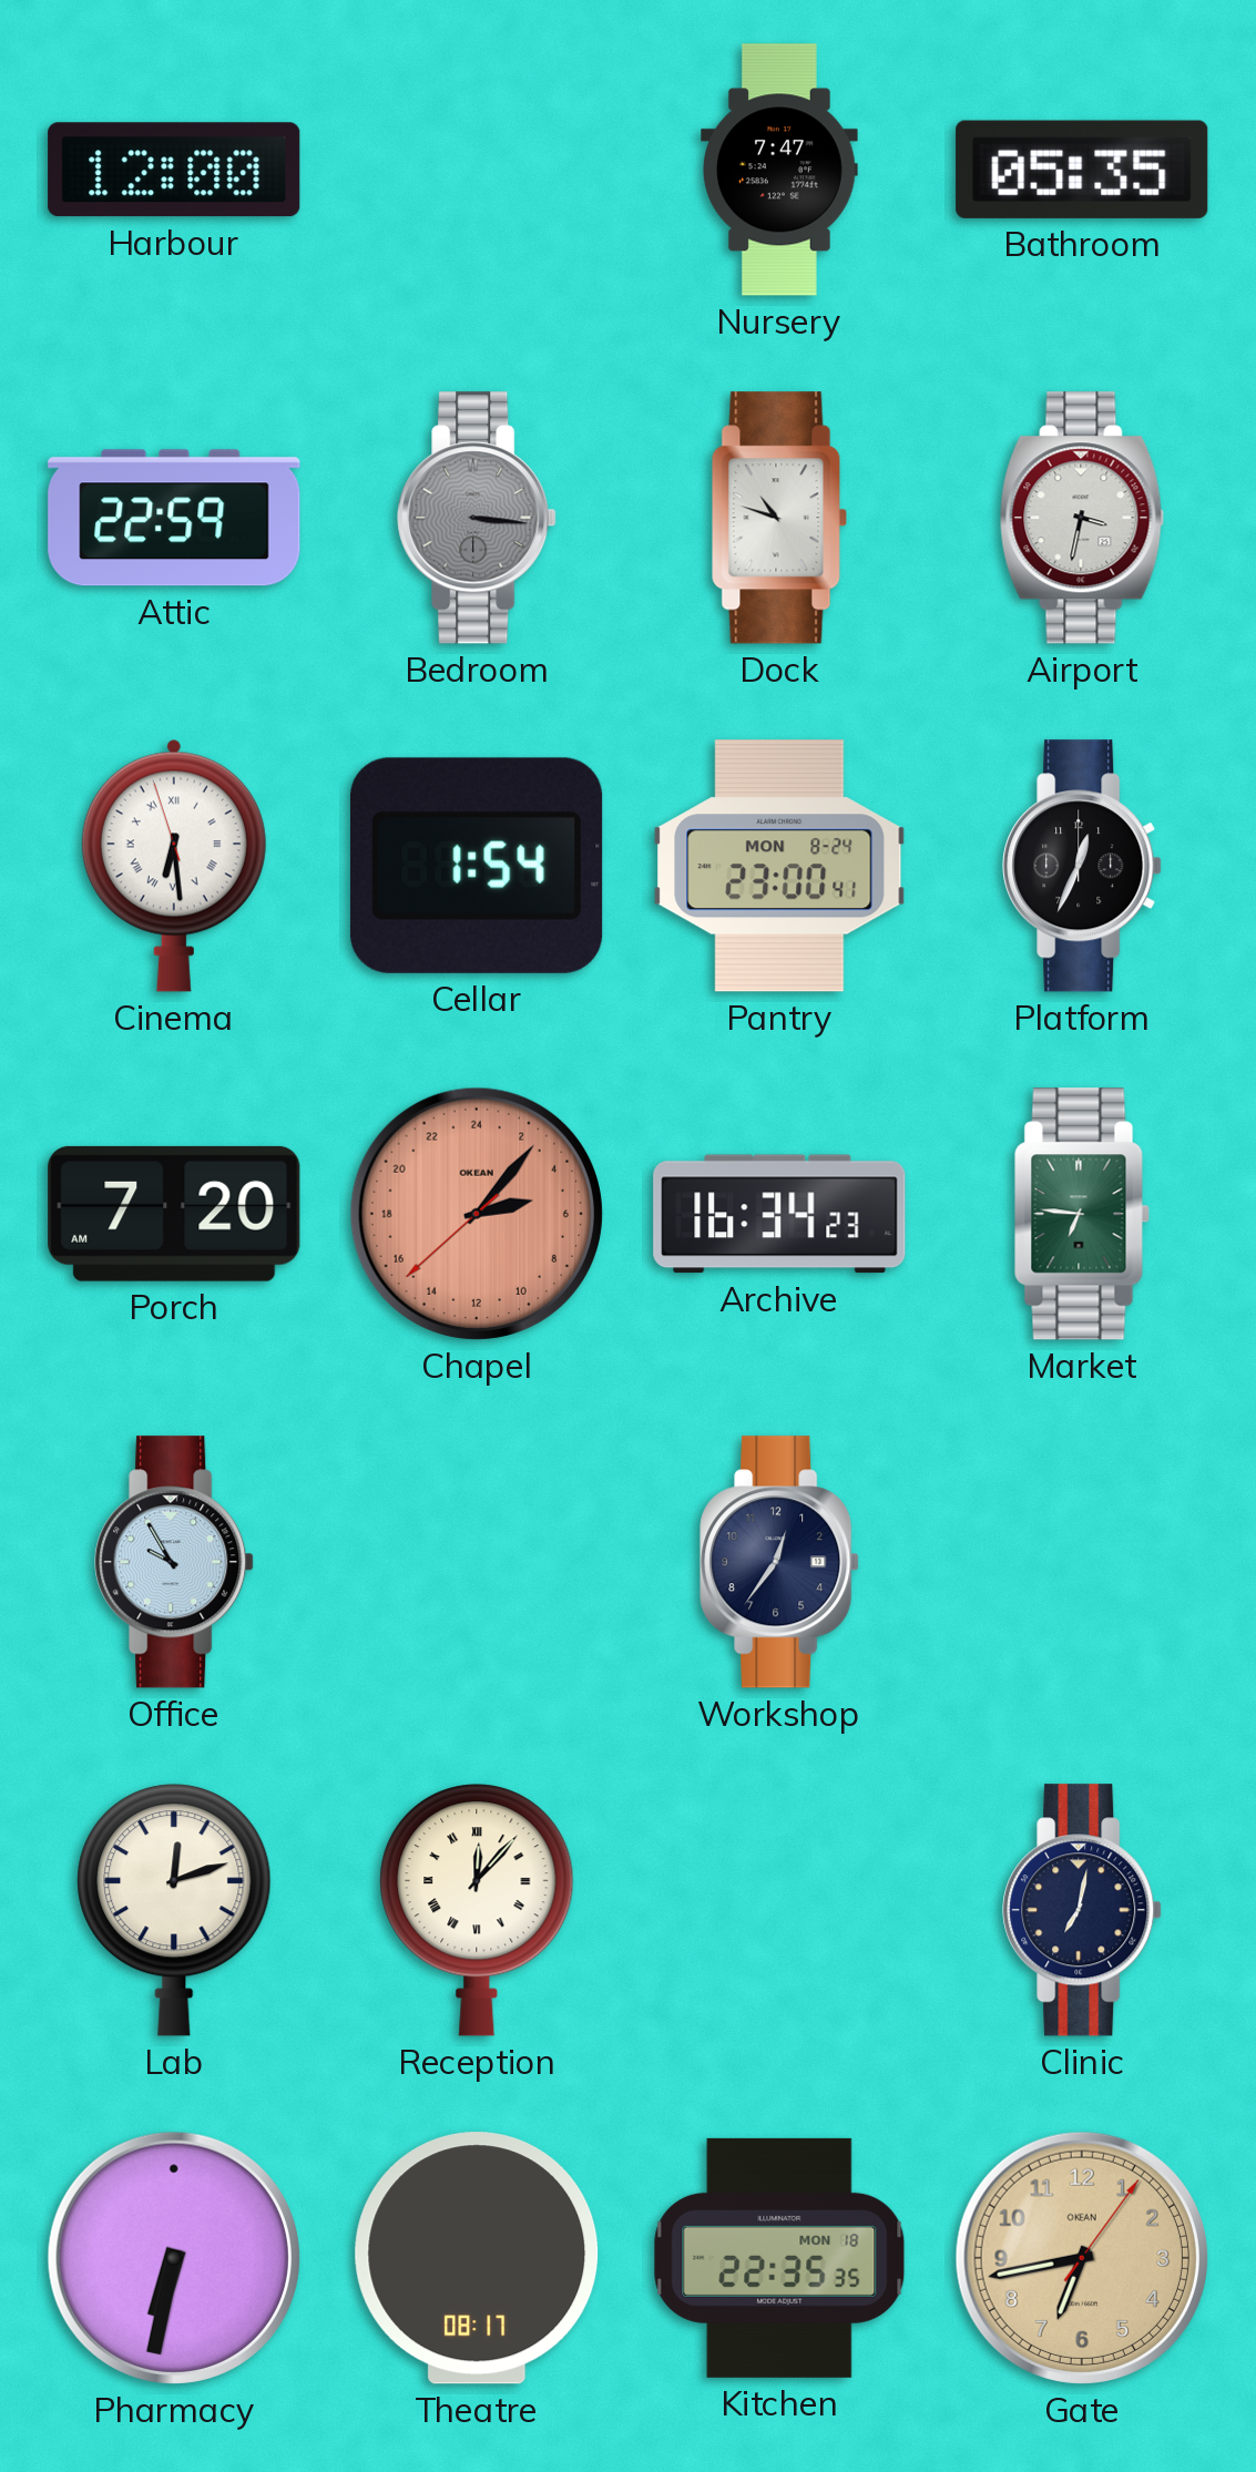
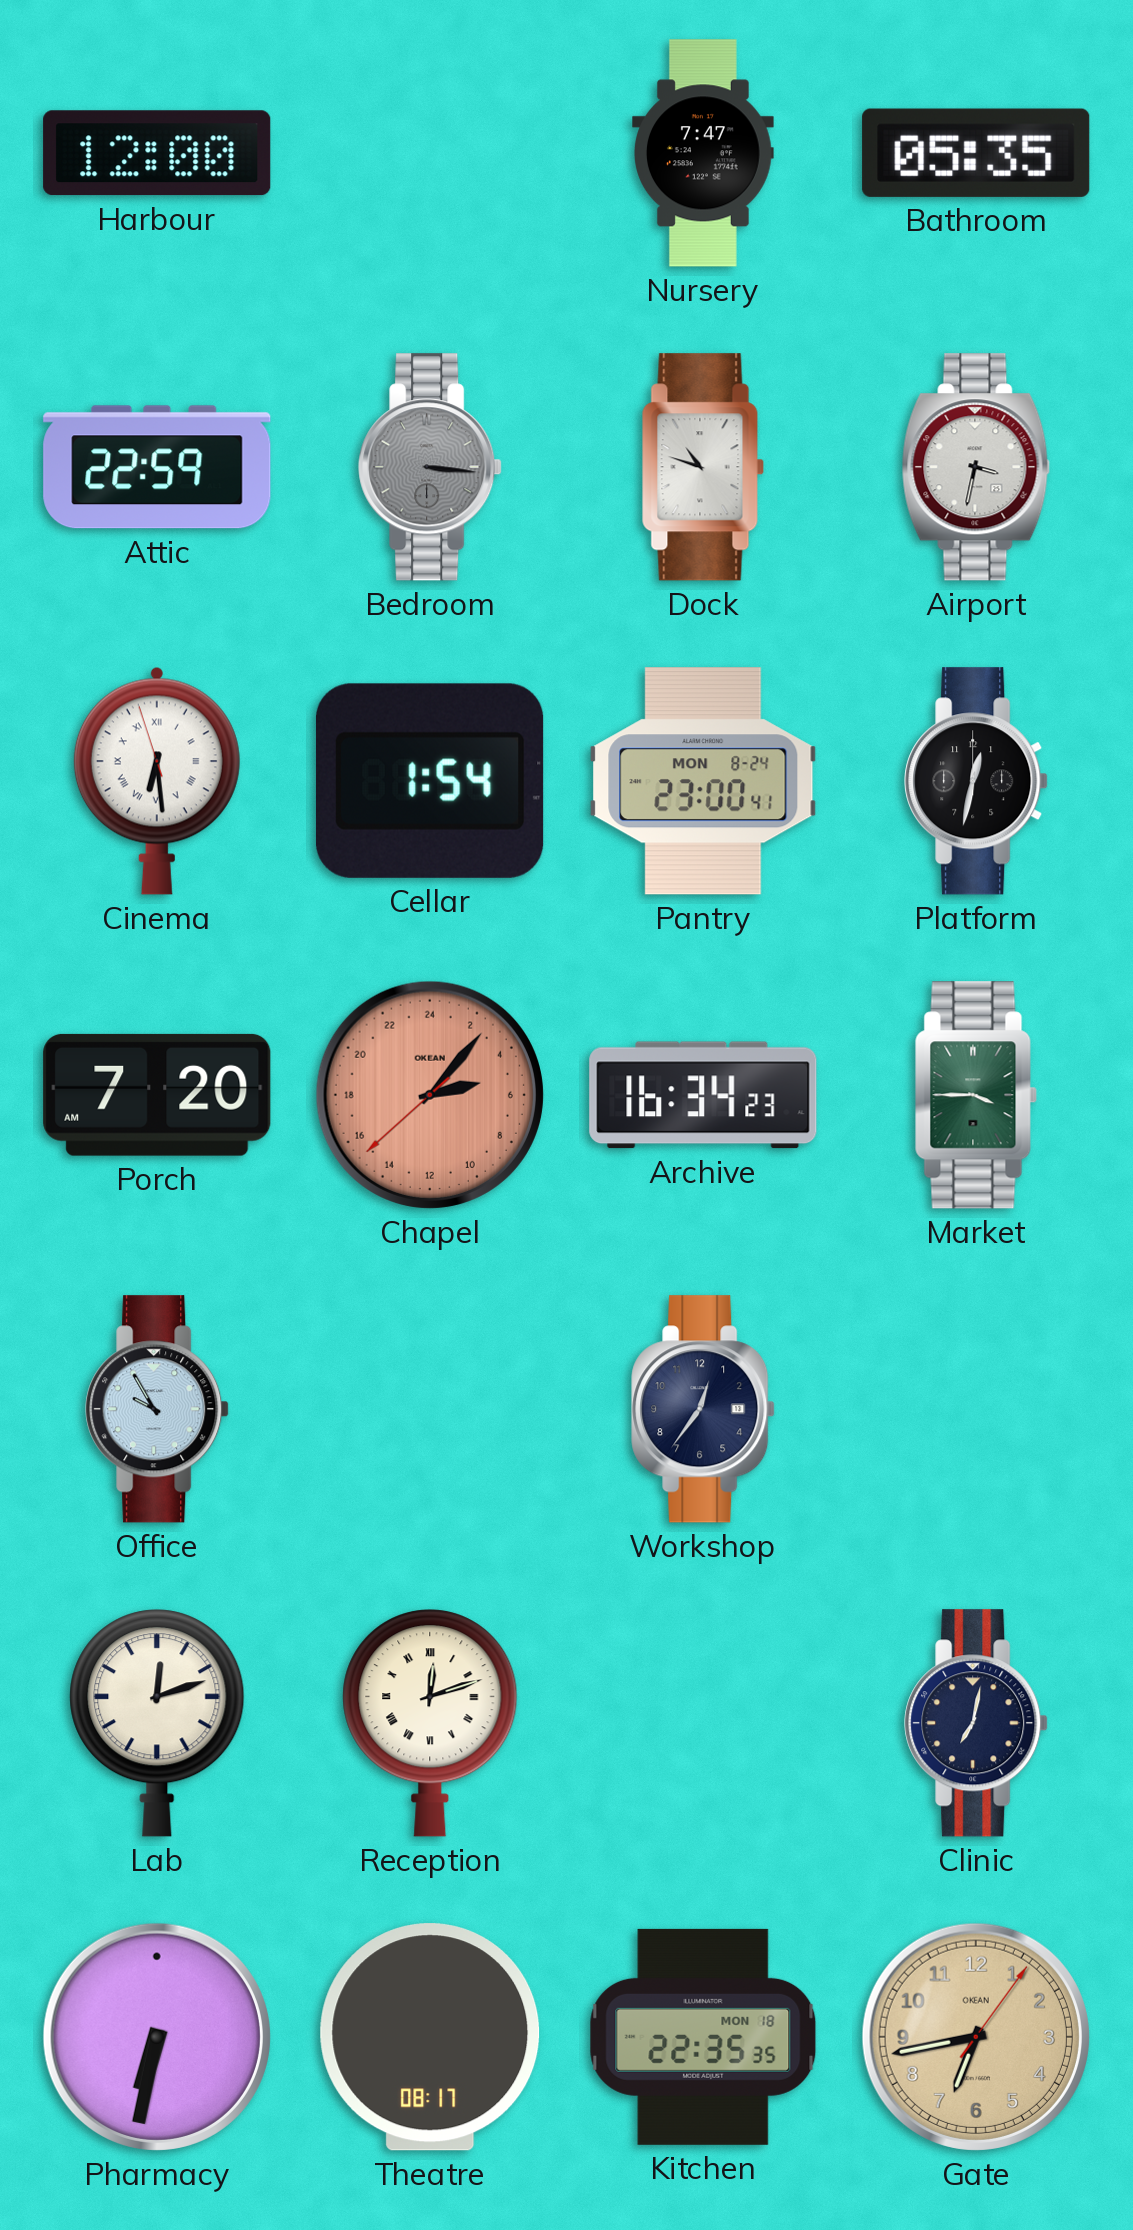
Platform: 12:34 -> 12:32 (976, 781)
Market: 6:46 -> 3:45 (976, 1095)
Reception: 12:07 -> 12:12 (430, 1723)
